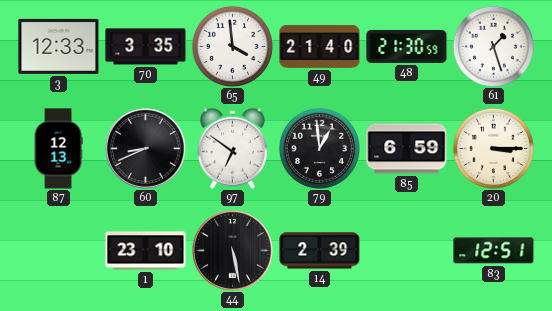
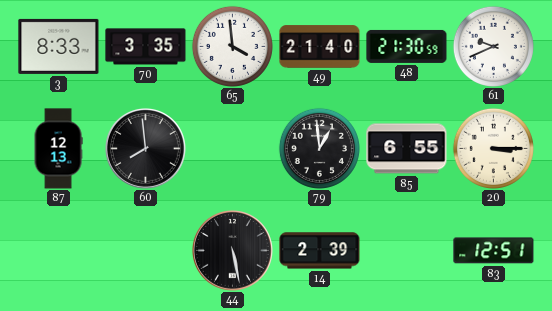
3: 12:33 -> 8:33 (59, 46)
61: 1:27 -> 9:41 (493, 46)
60: 8:41 -> 7:59 (145, 148)
97: 6:51 -> none (232, 148)
85: 6:59 -> 6:55 (407, 149)
1: 23:10 -> none (146, 251)
